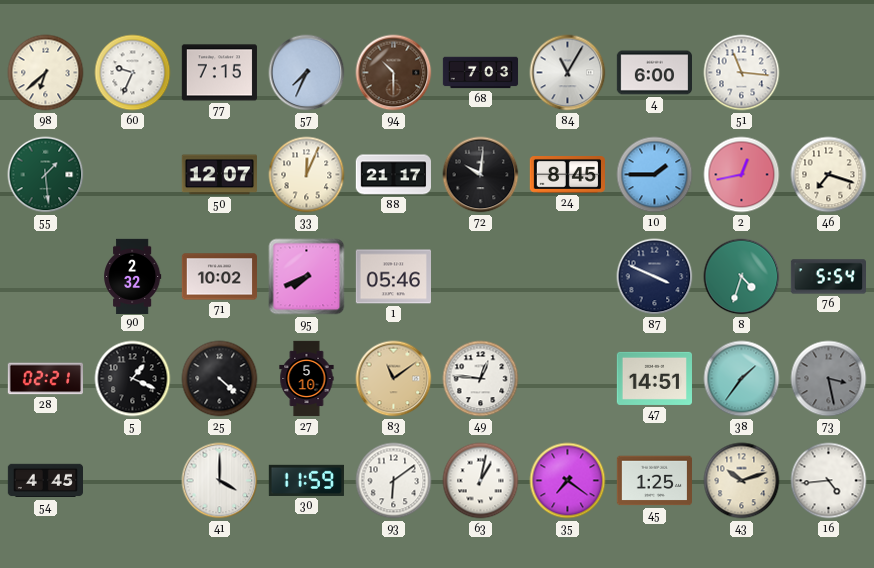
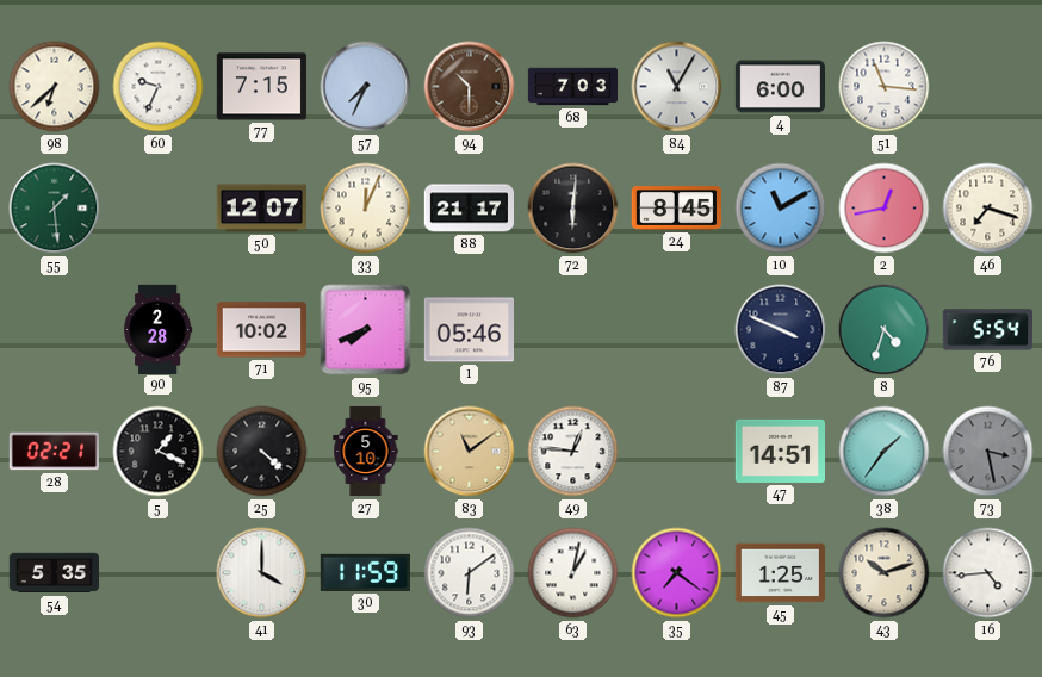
72: 10:01 -> 6:01 (573, 209)
10: 1:45 -> 11:10 (781, 209)
90: 2:32 -> 2:28 (159, 329)
54: 4:45 -> 5:35 (54, 573)
